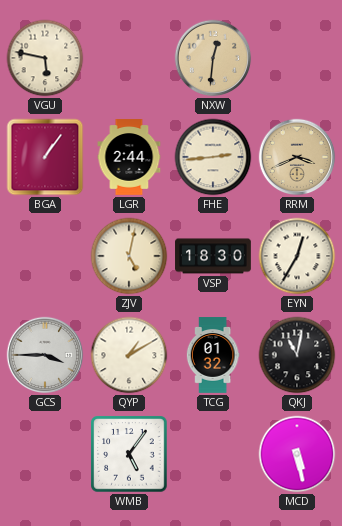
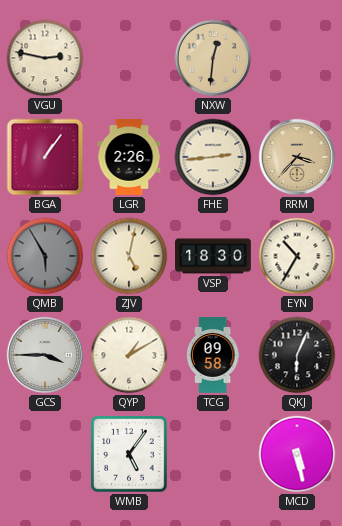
VGU: 5:47 -> 2:47 (45, 58)
LGR: 2:44 -> 2:26 (129, 157)
RRM: 3:41 -> 3:37 (297, 157)
QMB: none -> 5:55 (45, 256)
EYN: 12:35 -> 10:35 (297, 256)
TCG: 01:32 -> 09:58 (213, 355)
QKJ: 11:02 -> 6:04 (297, 355)
